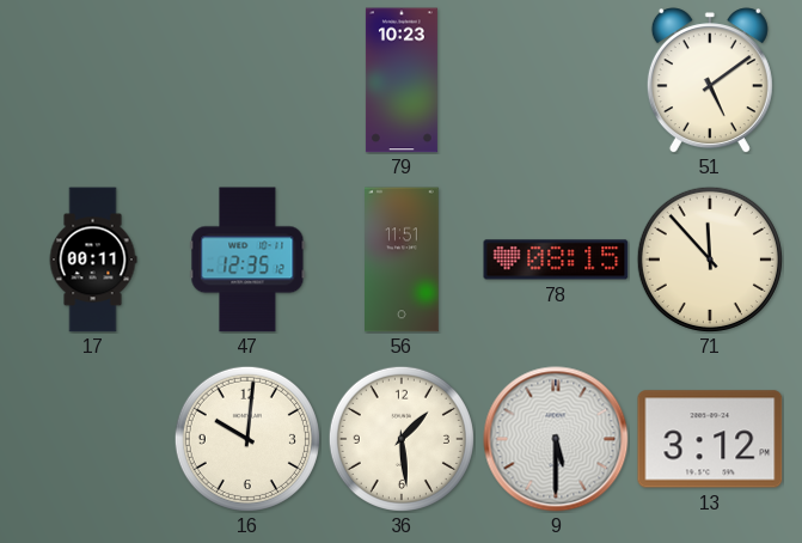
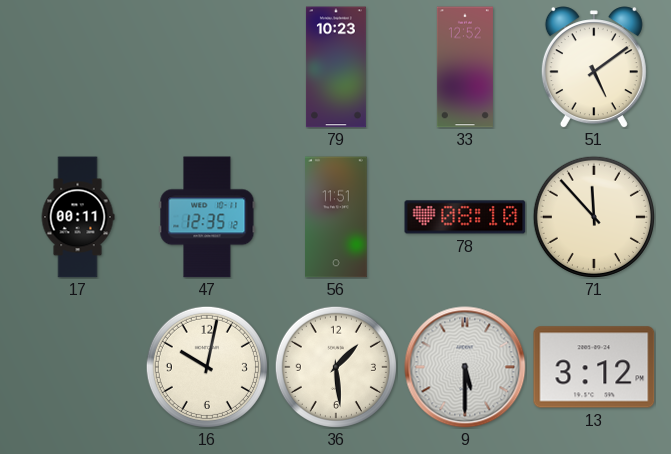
33: none -> 12:52 (465, 67)
78: 08:15 -> 08:10 (465, 217)
16: 10:01 -> 10:02 (207, 367)
